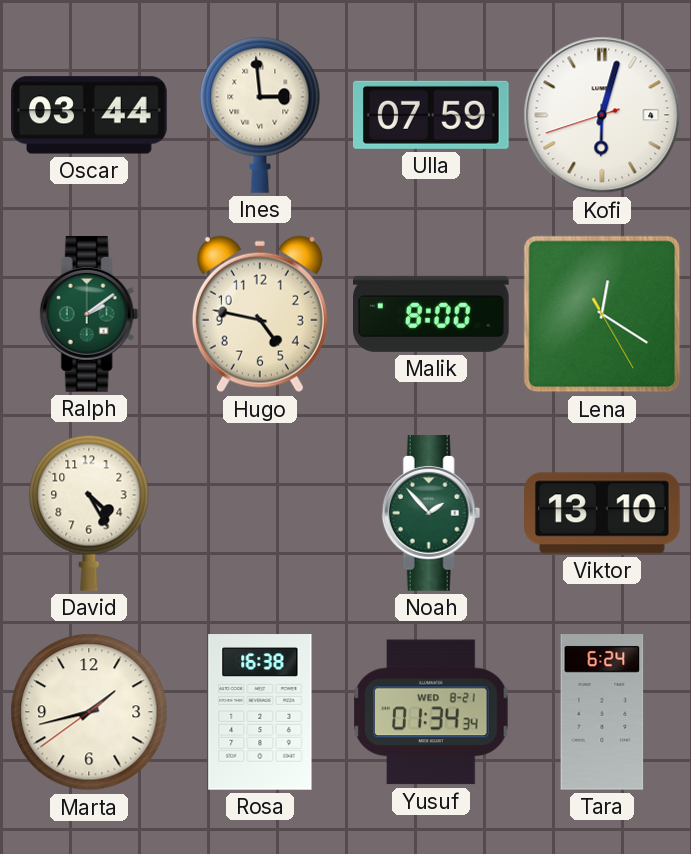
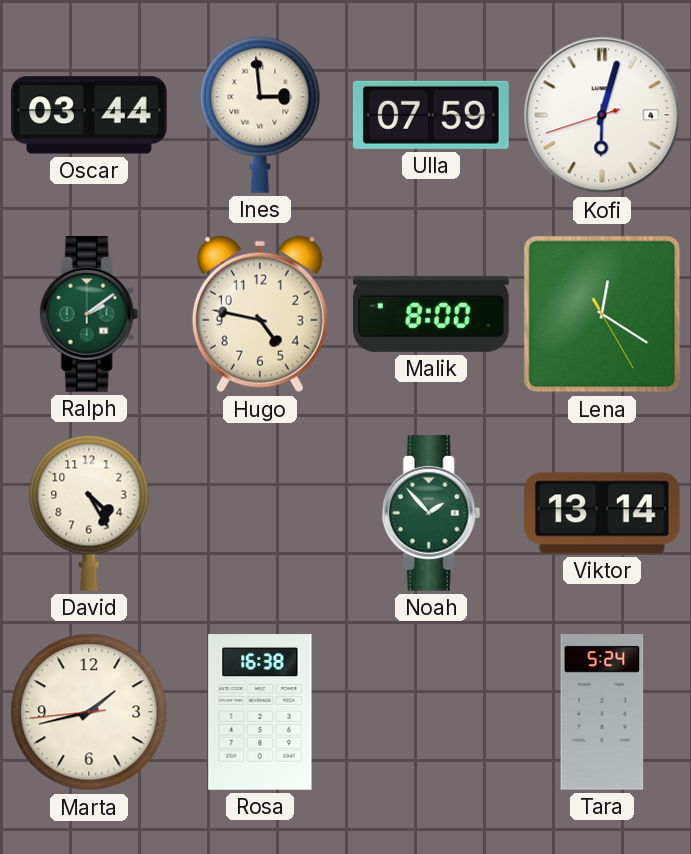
Viktor: 13:10 -> 13:14 (603, 513)
Marta: 1:42:39 -> 1:42:44 (89, 712)
Yusuf: 01:34 -> none (431, 712)
Tara: 6:24 -> 5:24 (602, 713)
